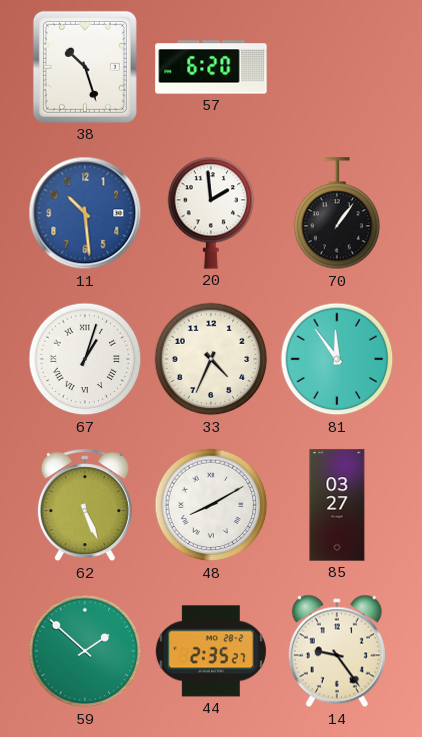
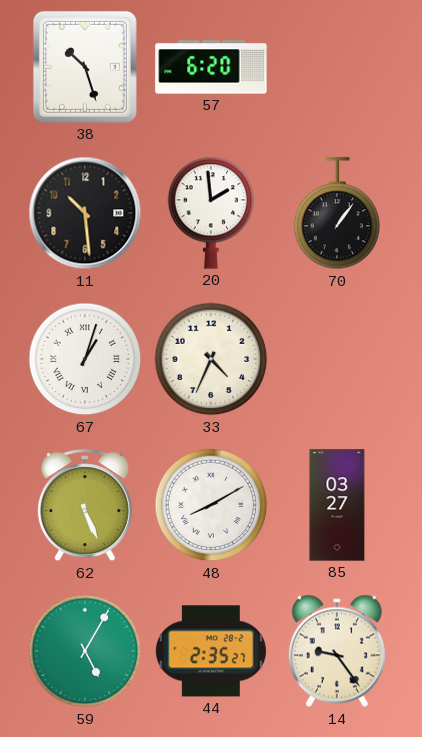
11 dial: blue -> black (85, 213)
81: 11:54 -> none (337, 359)
59: 1:52 -> 5:05 (85, 651)
